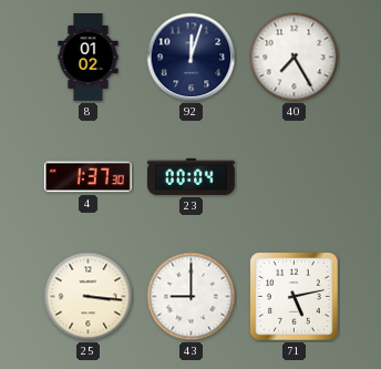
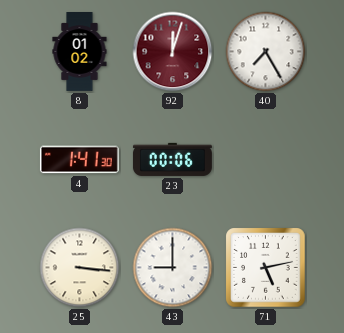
92 dial: navy -> burgundy (173, 52)
4: 1:37 -> 1:41 (79, 160)
23: 00:04 -> 00:06 (172, 159)
